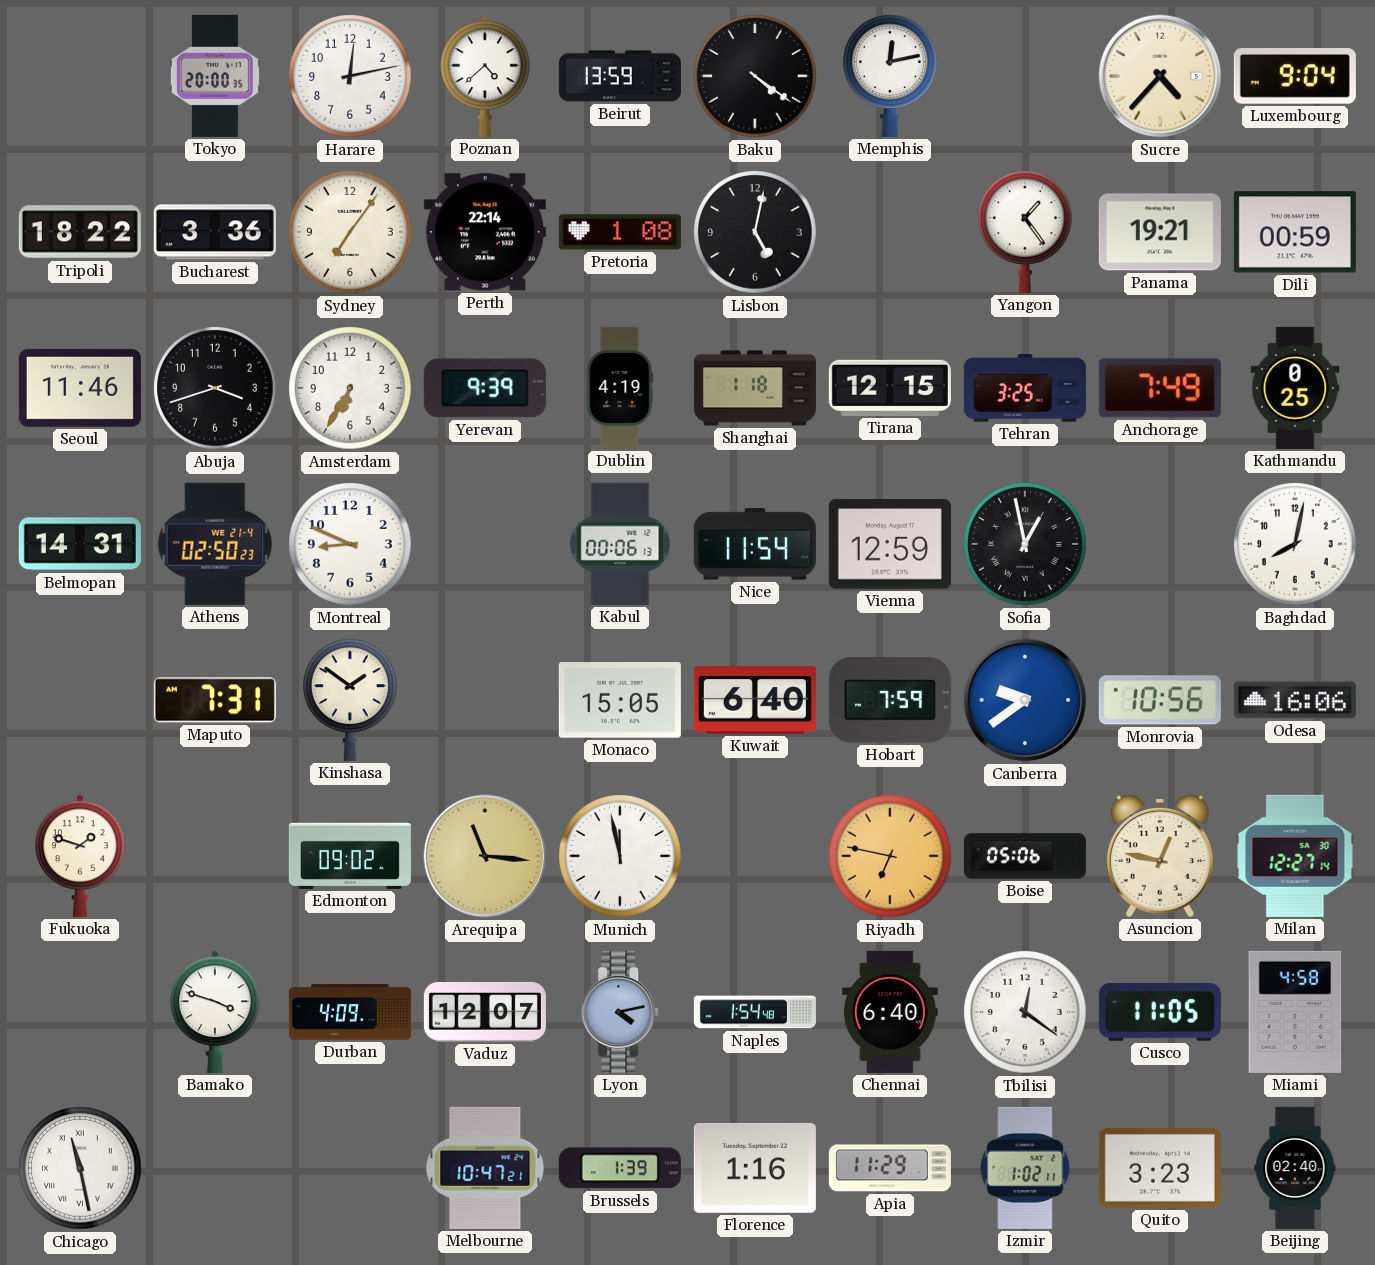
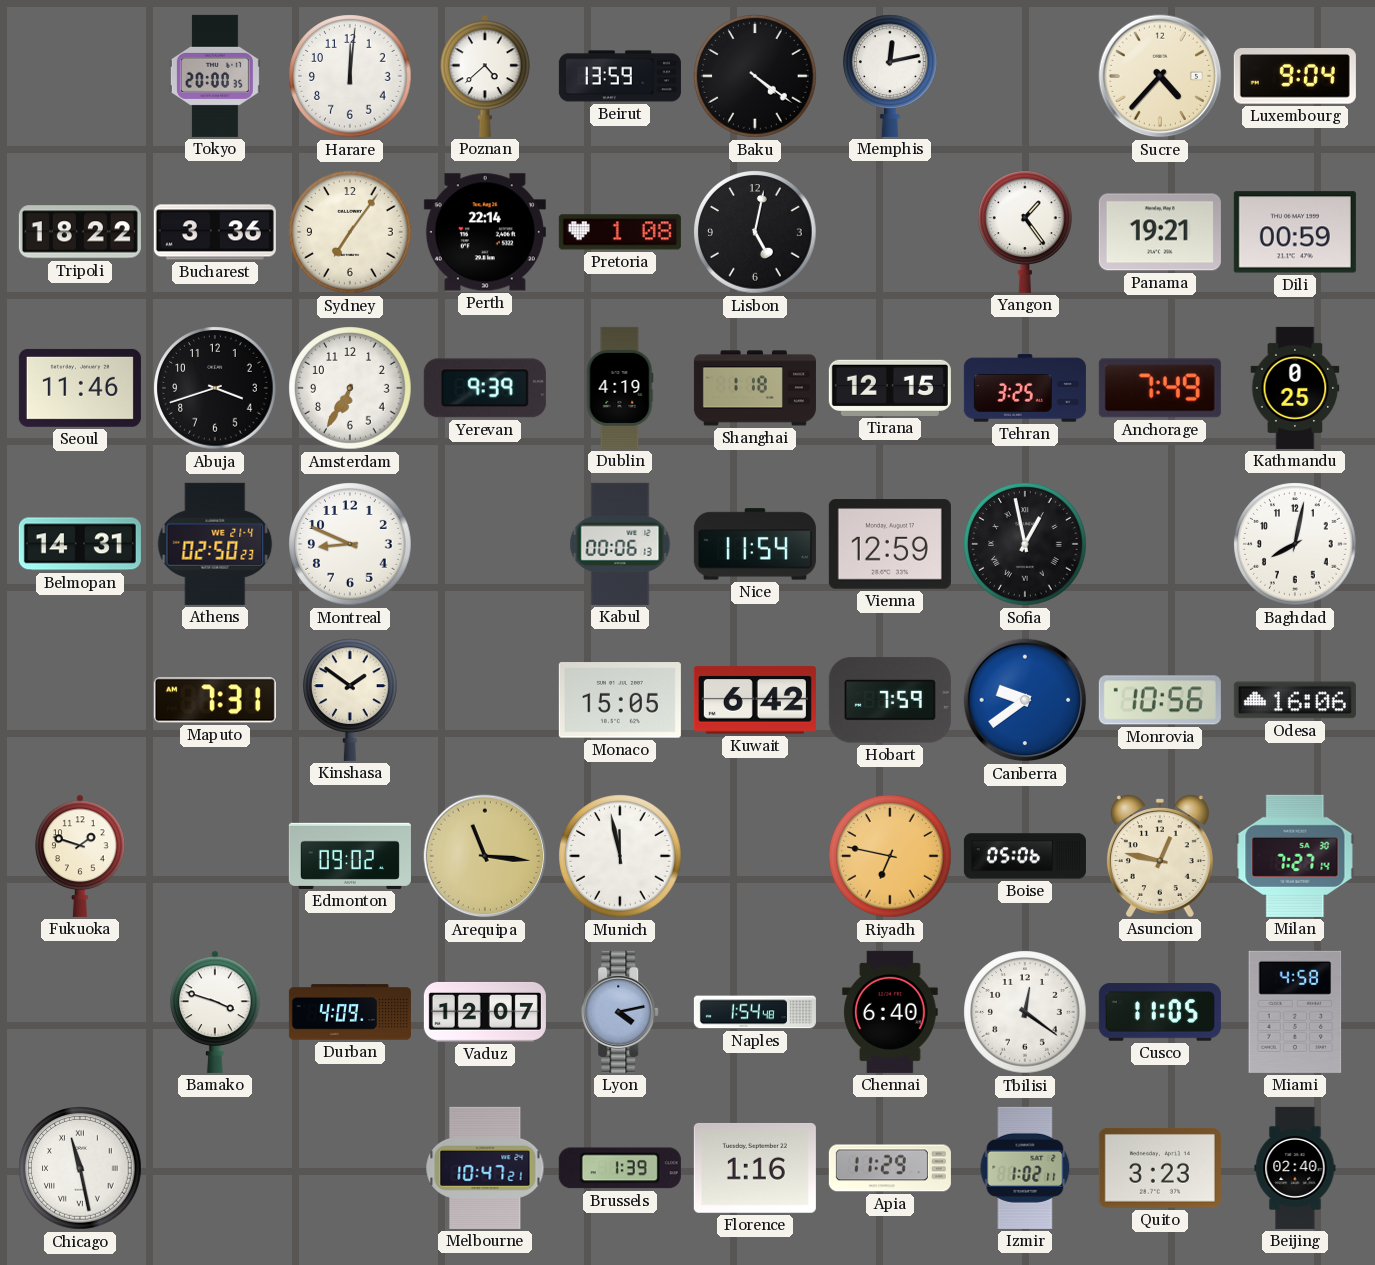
Harare: 12:13 -> 12:01 (350, 76)
Kuwait: 6:40 -> 6:42 (755, 700)
Milan: 12:27 -> 7:27 (1295, 856)
